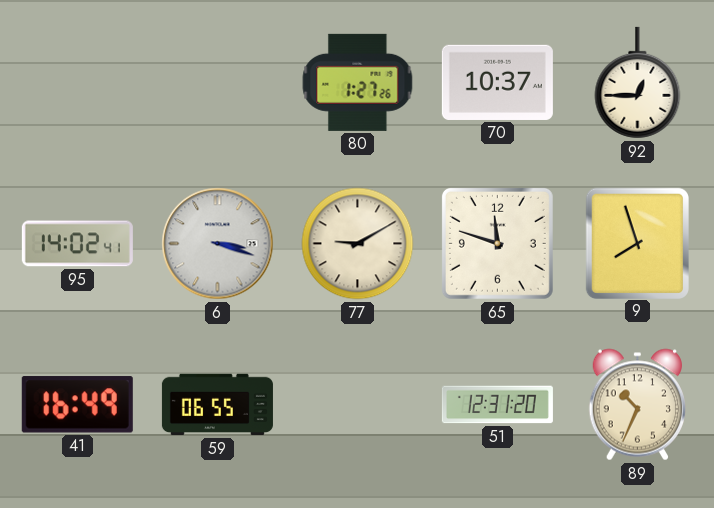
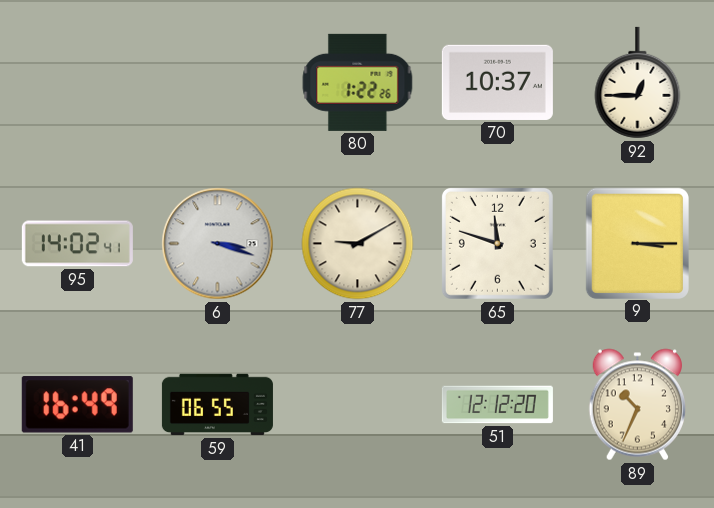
80: 1:27 -> 1:22 (358, 82)
9: 7:57 -> 3:15 (637, 243)
51: 12:31 -> 12:12 (497, 405)
